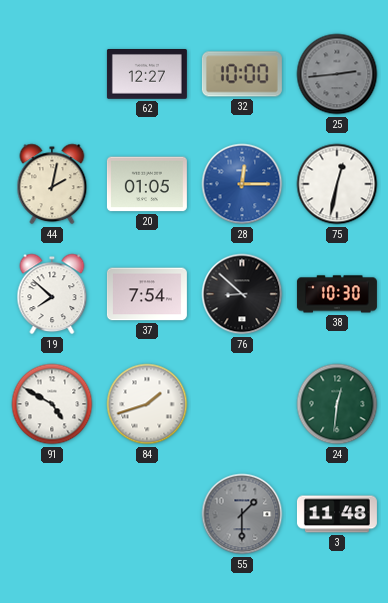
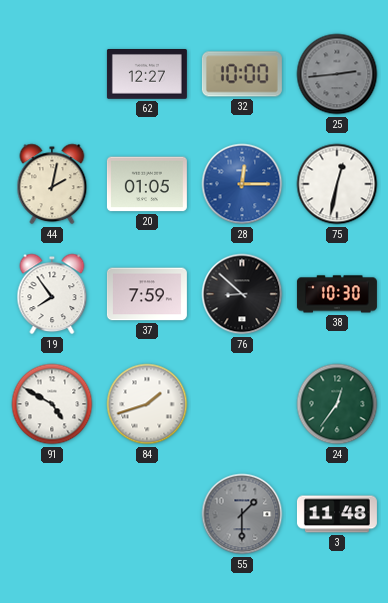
19: 7:52 -> 7:54 (52, 294)
37: 7:54 -> 7:59 (147, 294)
24: 12:31 -> 12:36 (337, 404)
